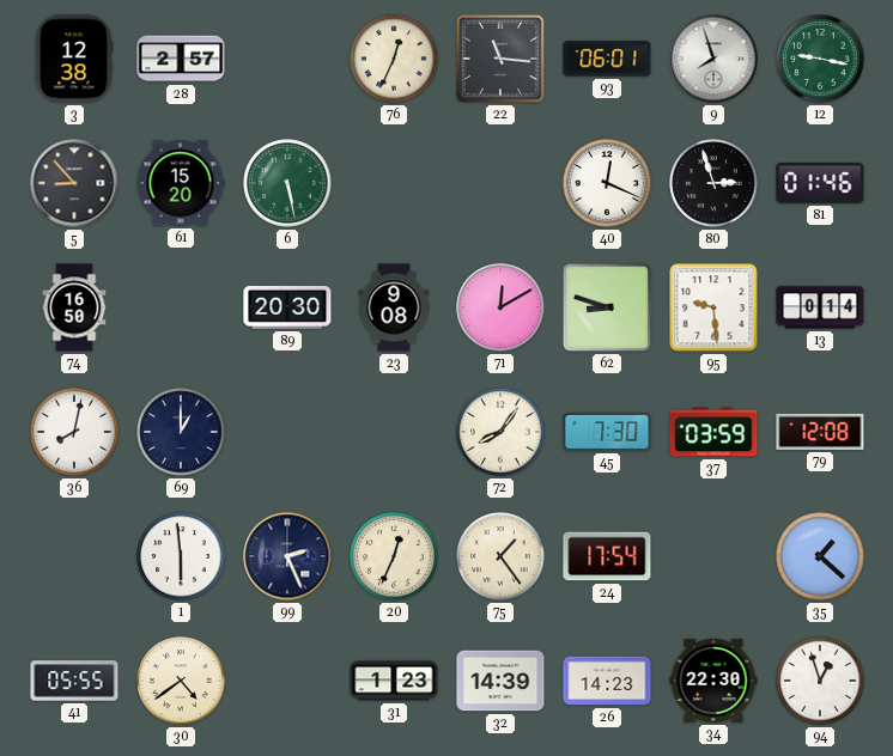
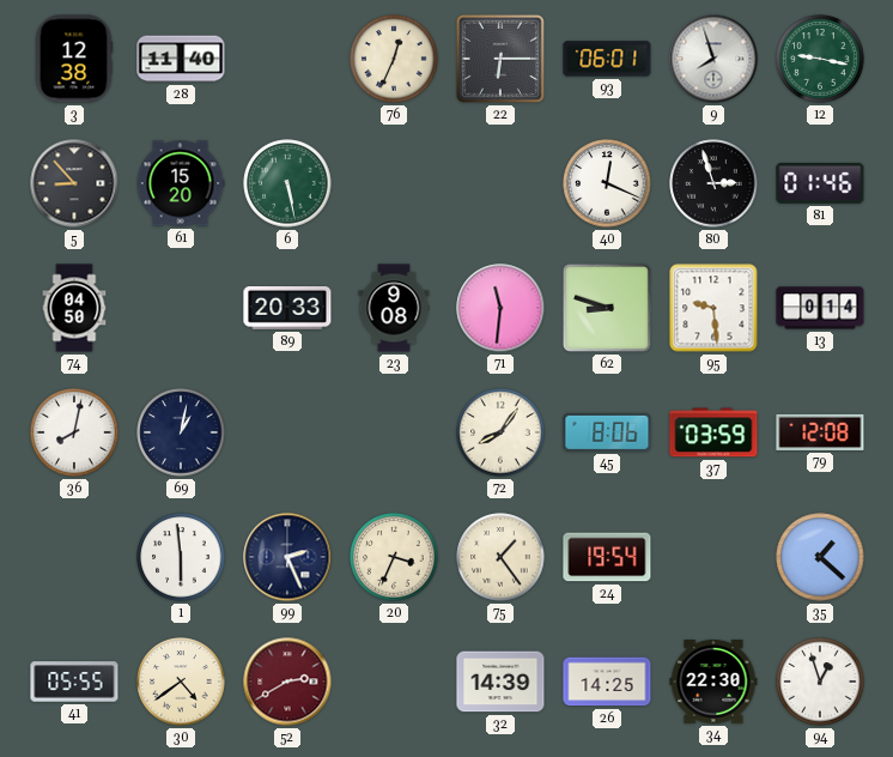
28: 2:57 -> 11:40 (181, 59)
22: 11:16 -> 6:15 (500, 59)
74: 16:50 -> 04:50 (74, 308)
89: 20:30 -> 20:33 (287, 309)
71: 12:10 -> 11:31 (500, 308)
69: 1:00 -> 1:02 (181, 432)
45: 7:30 -> 8:06 (607, 432)
20: 12:34 -> 3:34 (394, 557)
24: 17:54 -> 19:54 (607, 557)
52: none -> 2:40 (287, 682)
31: 1:23 -> none (394, 681)
26: 14:23 -> 14:25 (607, 682)
